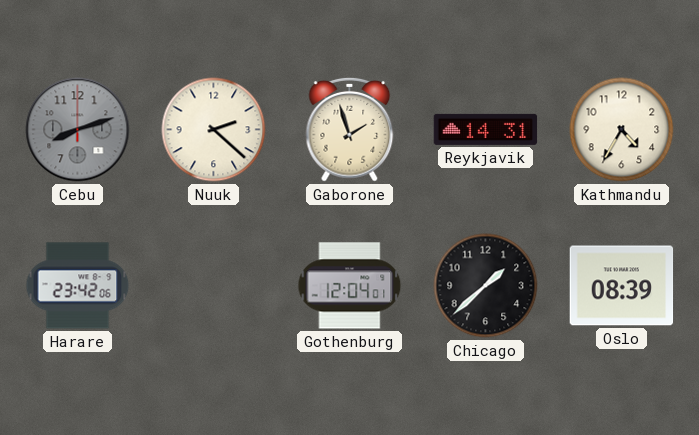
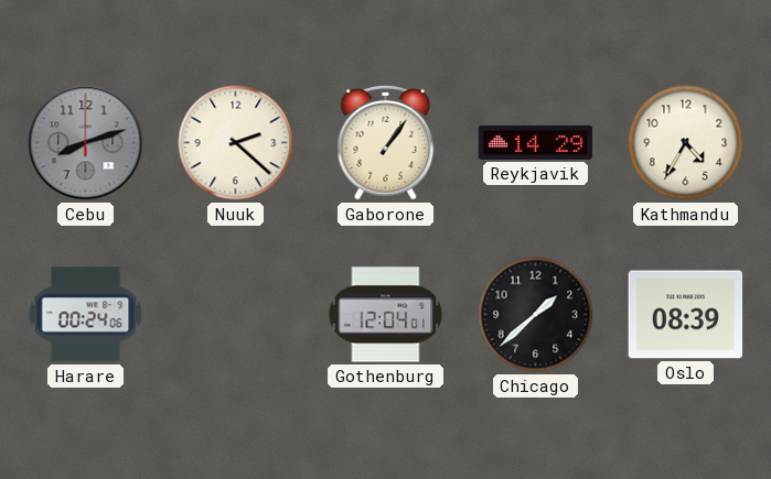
Gaborone: 1:57 -> 1:06 (386, 142)
Reykjavik: 14:31 -> 14:29 (536, 142)
Harare: 23:42 -> 00:24 (86, 315)
